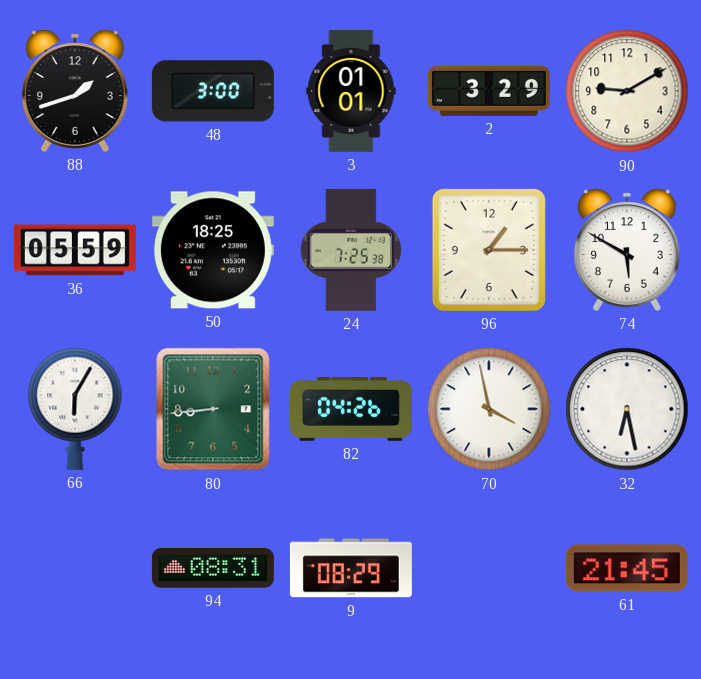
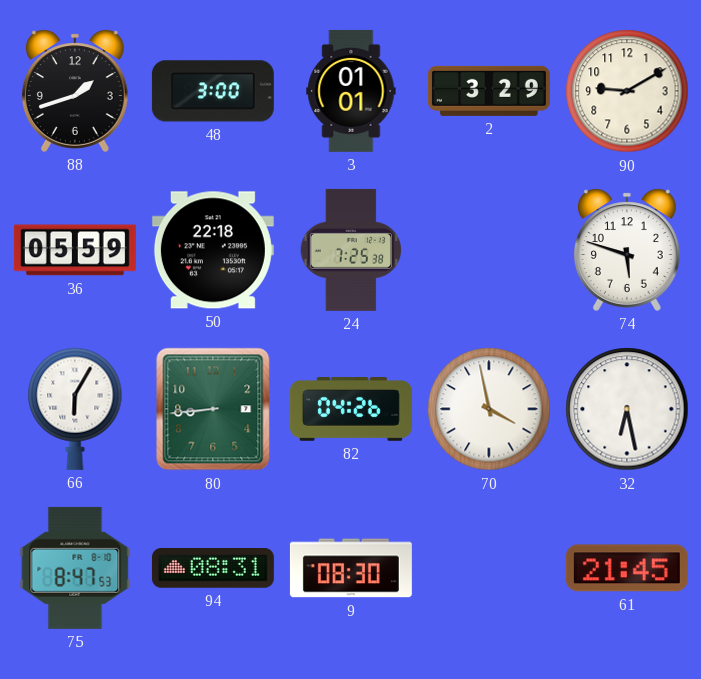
50: 18:25 -> 22:18 (213, 250)
96: 1:15 -> none (489, 250)
74: 5:50 -> 5:48 (627, 250)
75: none -> 8:47 (75, 568)
9: 08:29 -> 08:30 (351, 568)
